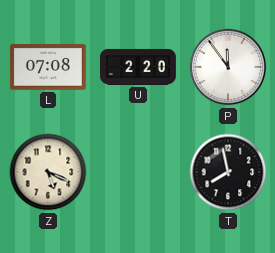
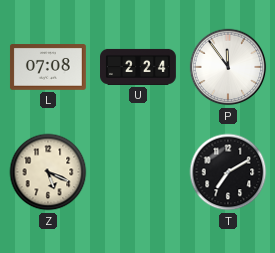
U: 2:20 -> 2:24 (139, 67)
T: 7:58 -> 7:10 (228, 172)
